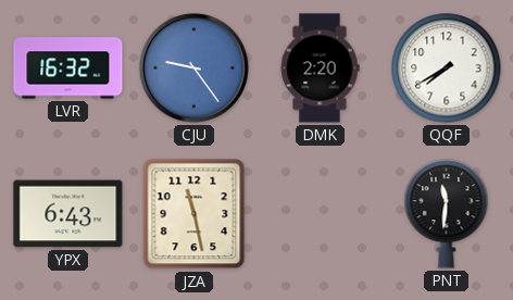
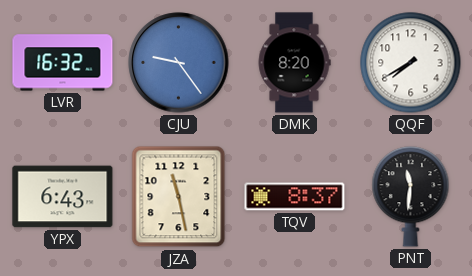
DMK: 2:20 -> 8:20 (294, 63)
TQV: none -> 8:37 (295, 197)
